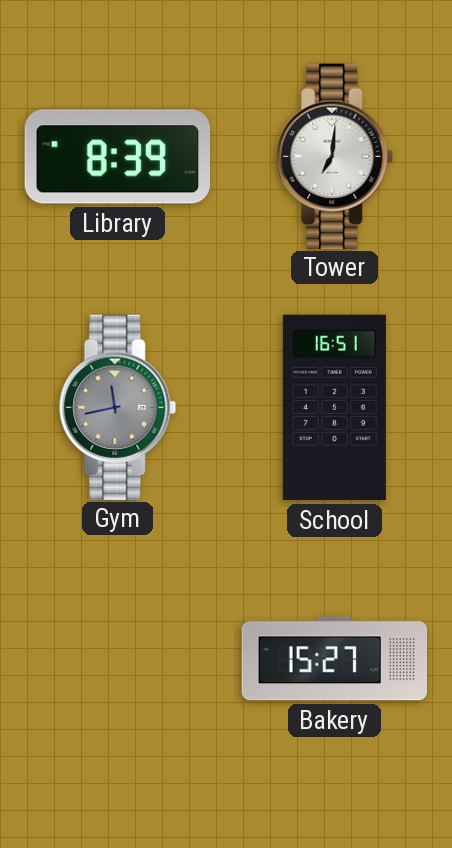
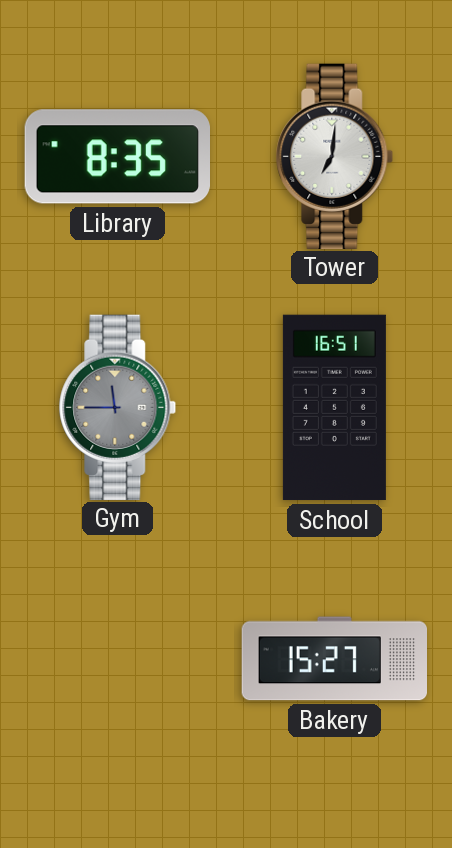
Library: 8:39 -> 8:35 (117, 157)
Gym: 11:43 -> 11:45 (118, 407)
